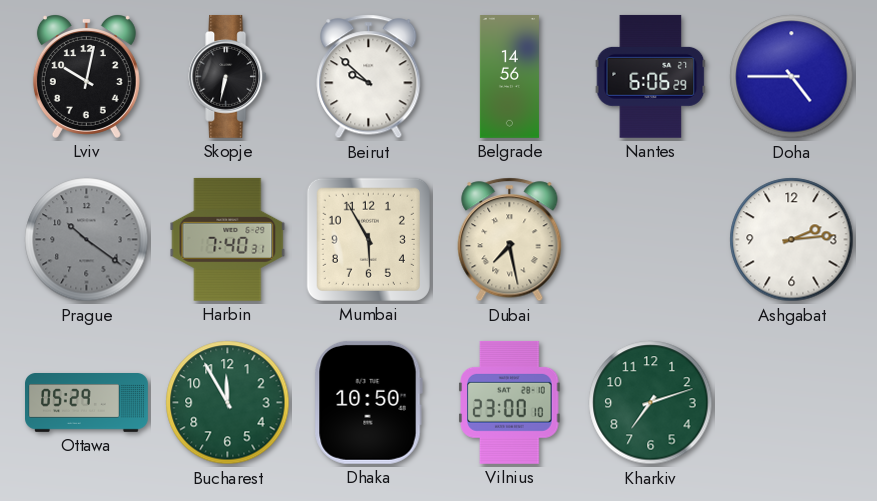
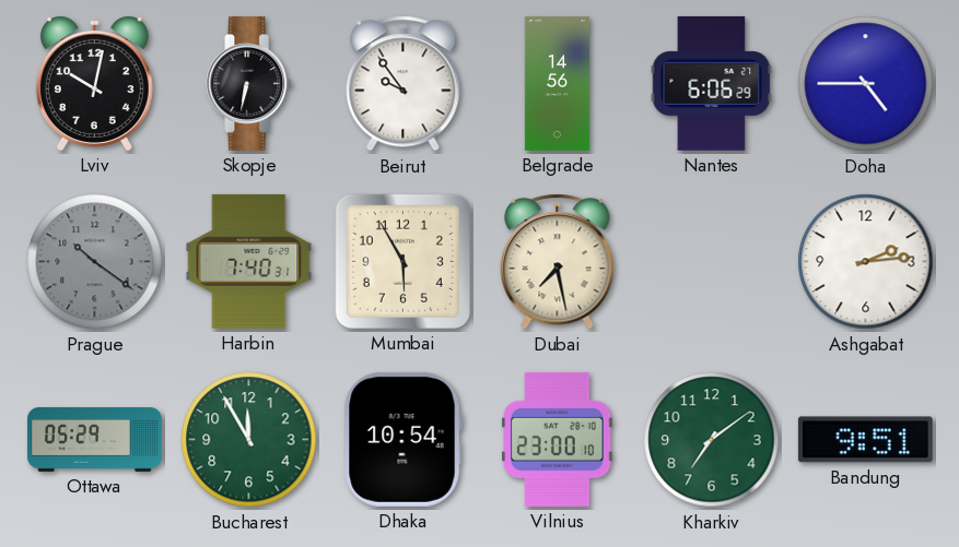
Beirut: 9:52 -> 9:54 (404, 84)
Dhaka: 10:50 -> 10:54 (402, 439)
Kharkiv: 7:12 -> 7:09 (712, 440)
Bandung: none -> 9:51 (865, 440)
